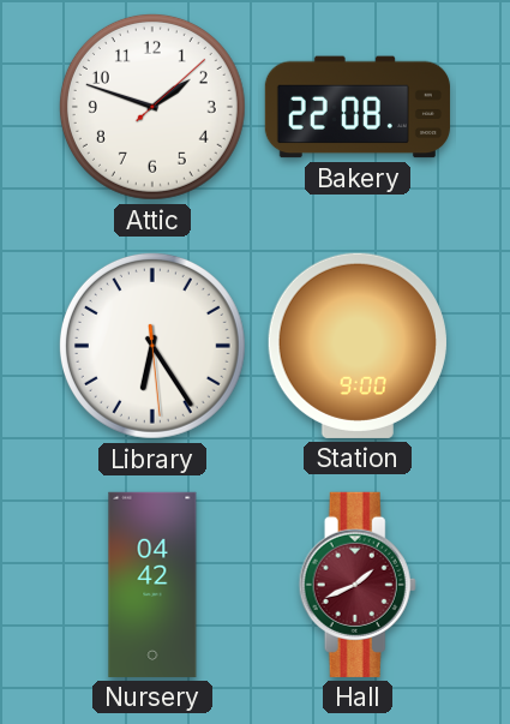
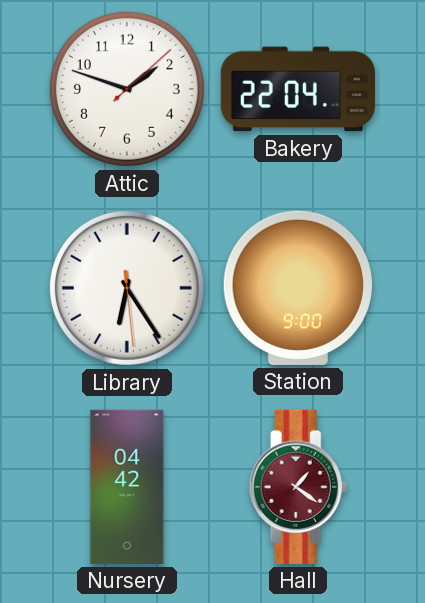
Bakery: 22:08 -> 22:04 (298, 89)
Hall: 1:41 -> 1:21 (298, 487)
